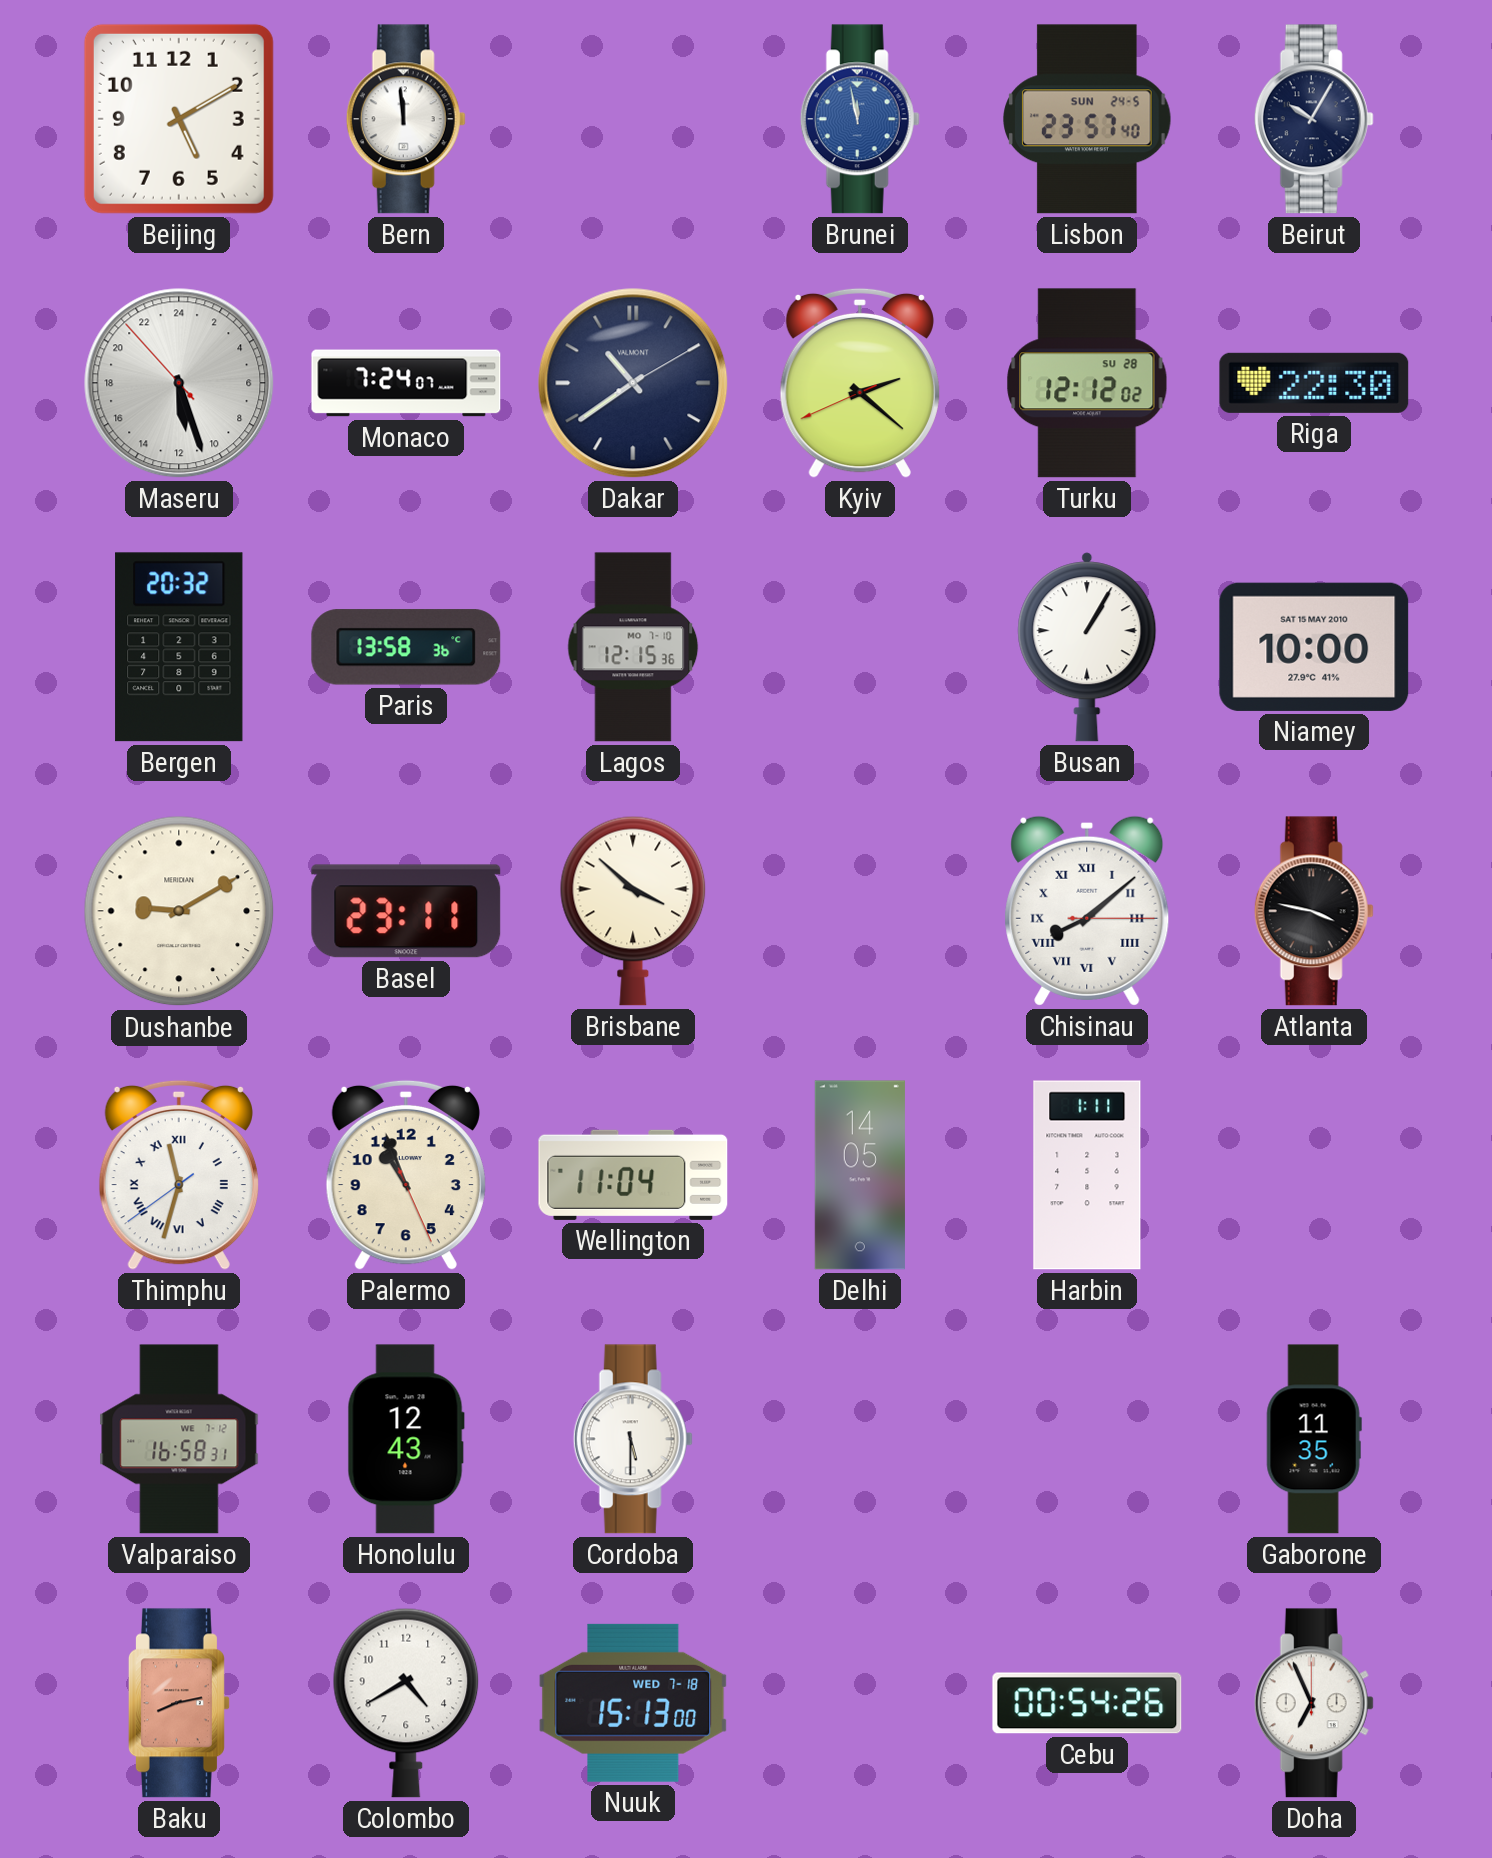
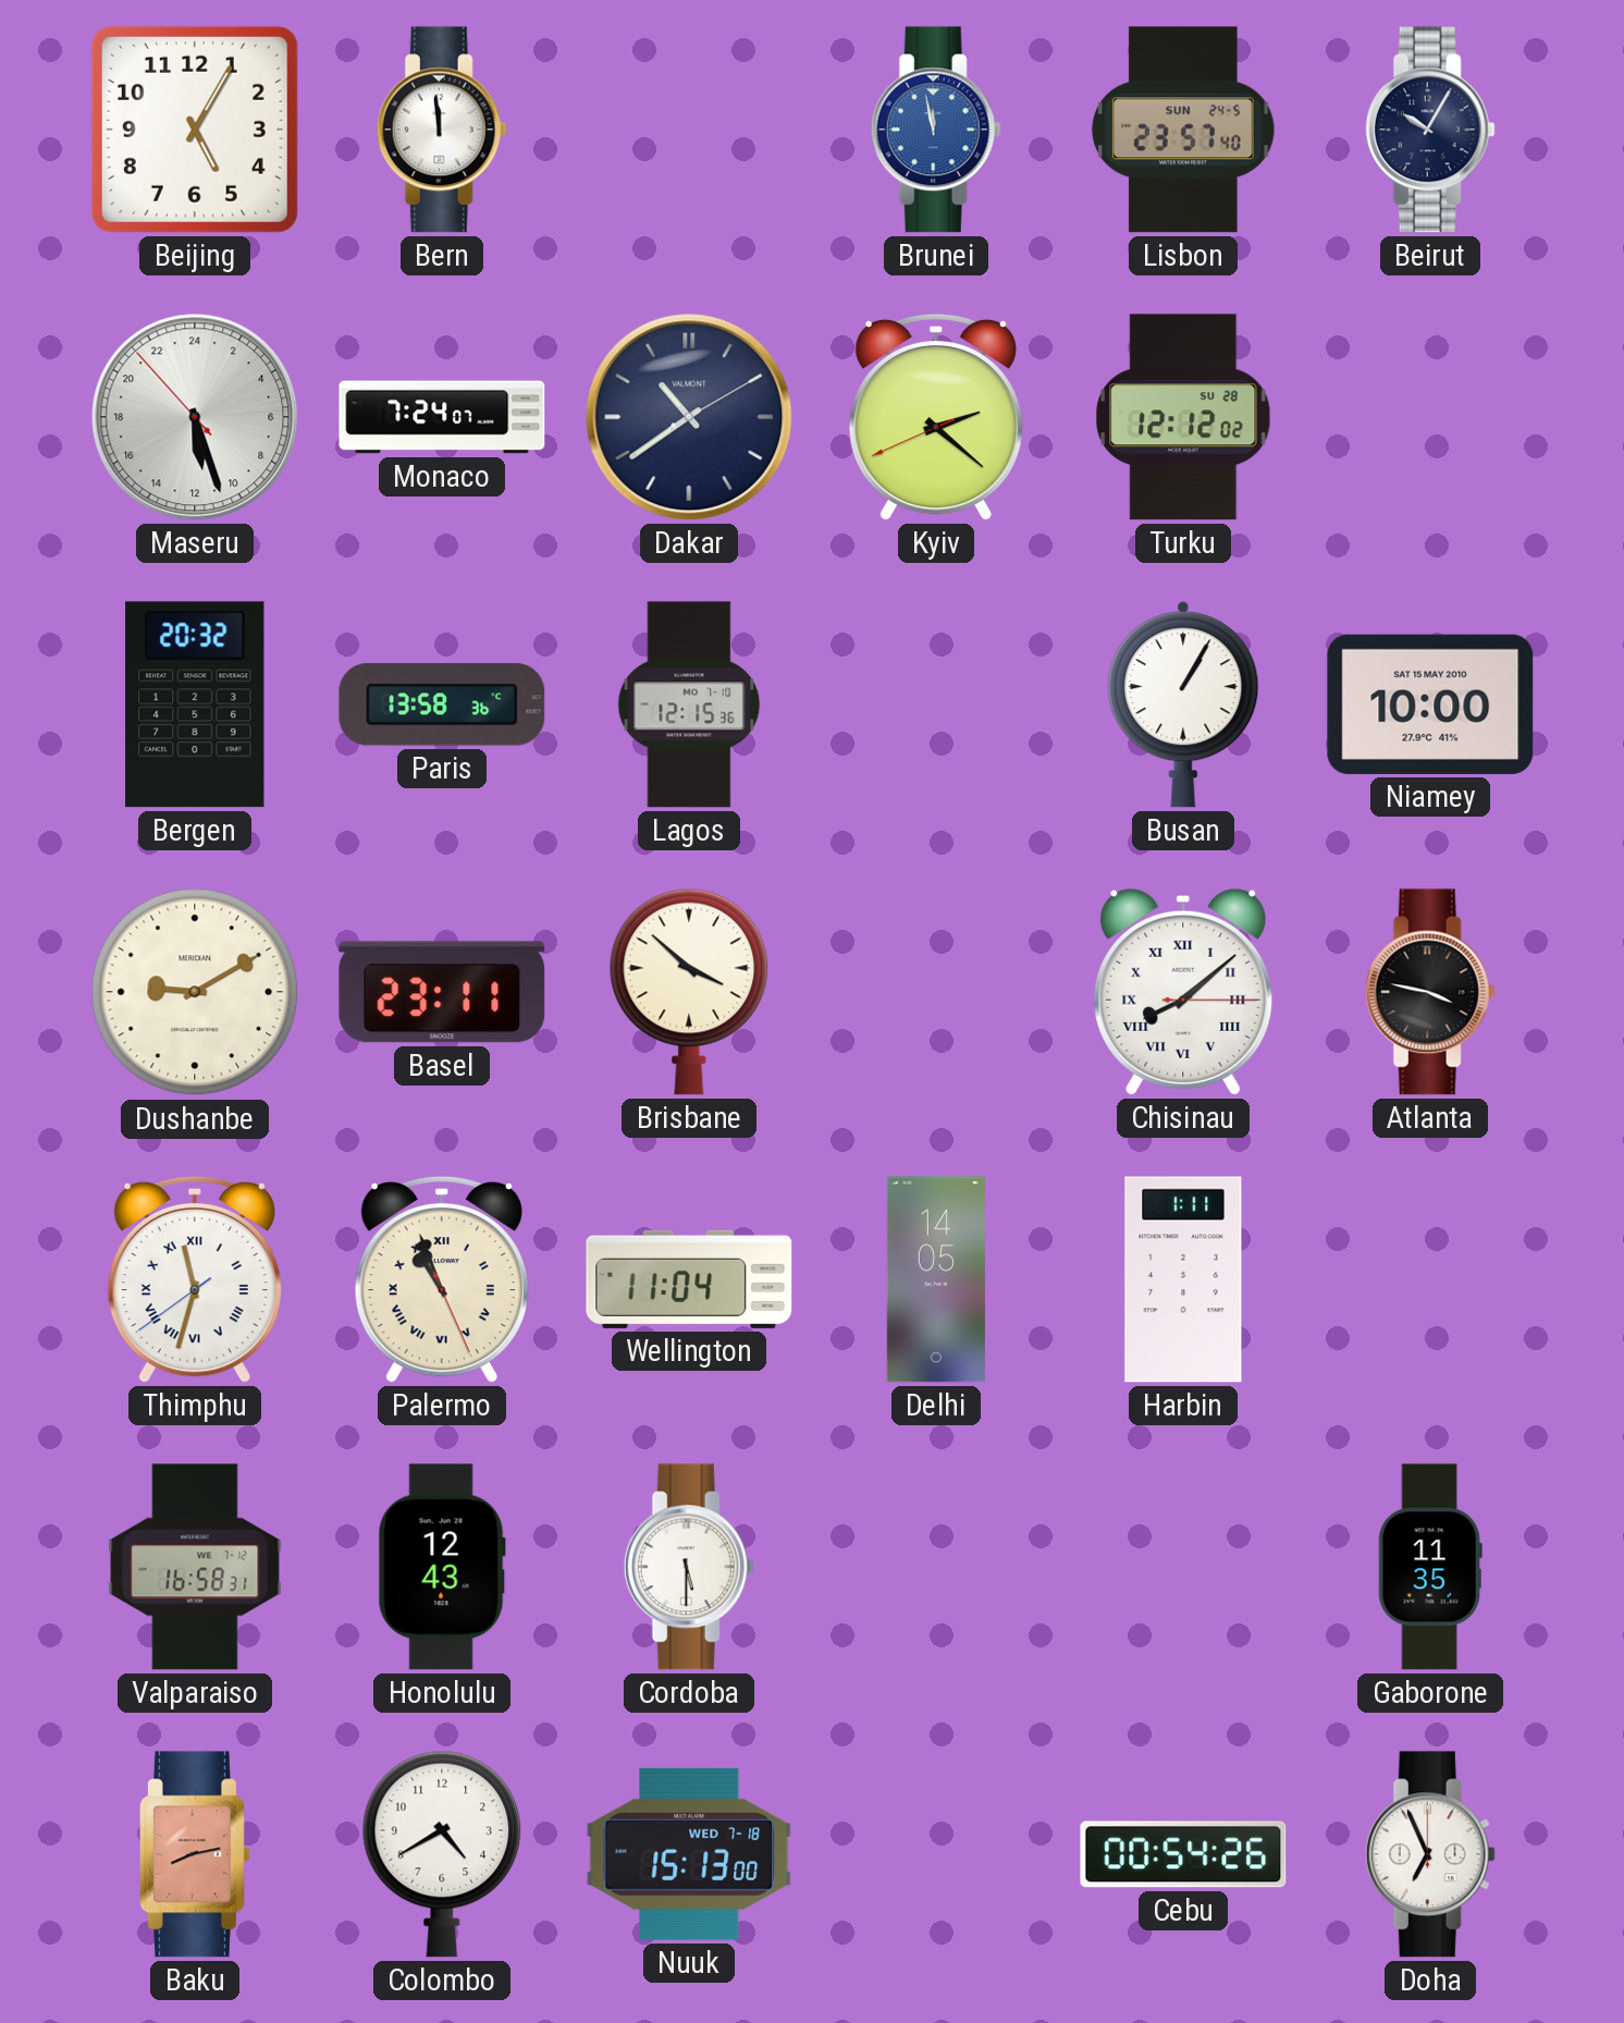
Beijing: 5:10 -> 5:05 (195, 130)
Riga: 22:30 -> none (1314, 383)
Palermo numerals: Arabic -> Roman (442, 1279)
